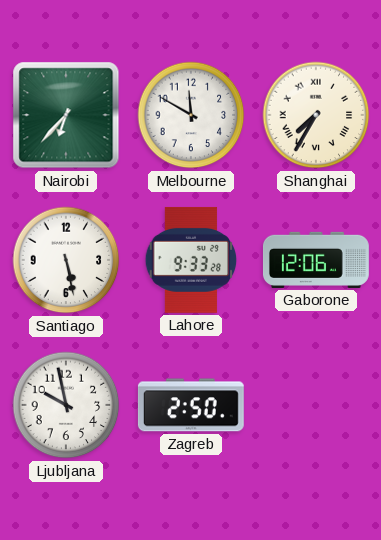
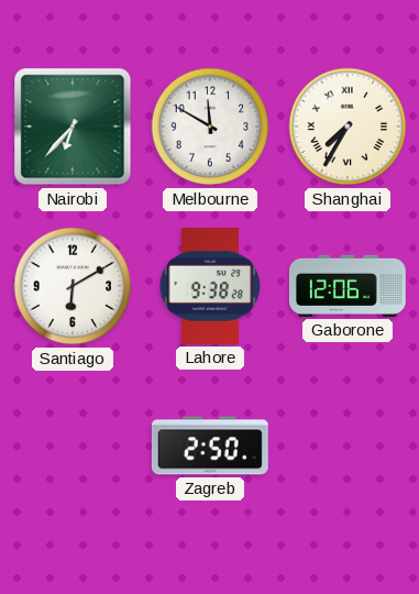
Santiago: 5:28 -> 6:10 (73, 286)
Lahore: 9:33 -> 9:38 (210, 286)
Ljubljana: 9:58 -> none (66, 405)
